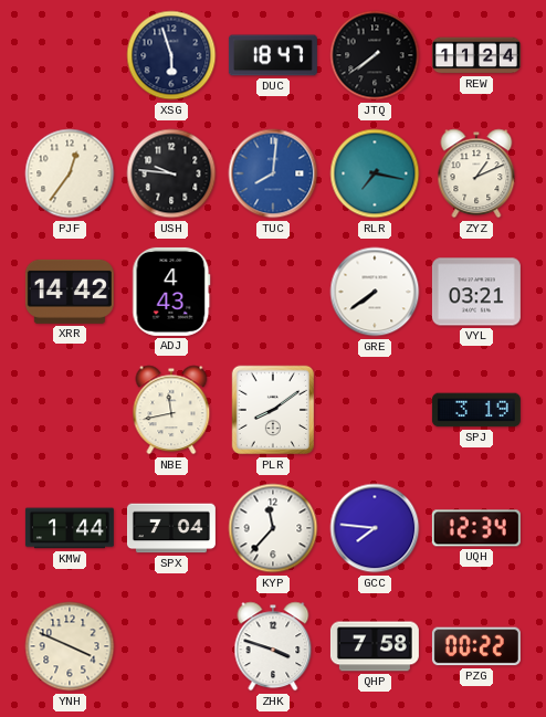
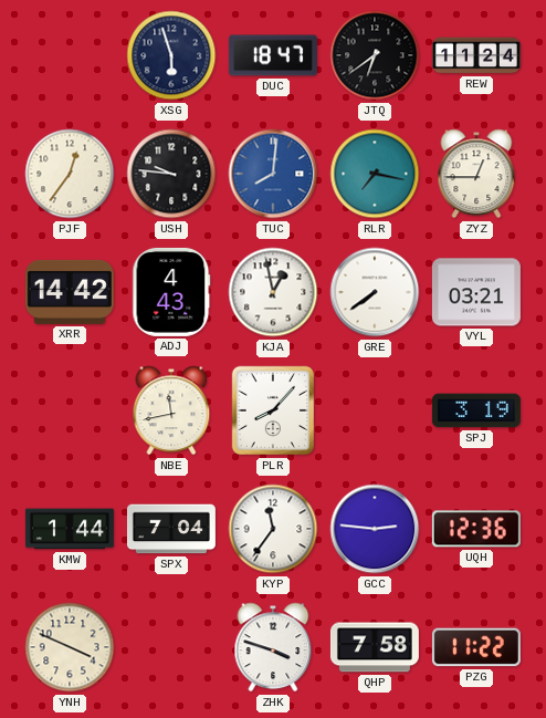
JTQ: 7:39 -> 6:39 (375, 55)
ZYZ: 1:11 -> 12:45 (476, 174)
KJA: none -> 12:58 (273, 292)
PLR: 8:09 -> 8:07 (273, 410)
KYP: 11:37 -> 11:36 (273, 529)
GCC: 7:46 -> 2:46 (375, 529)
UQH: 12:34 -> 12:36 (476, 529)
PZG: 00:22 -> 11:22 (476, 647)
